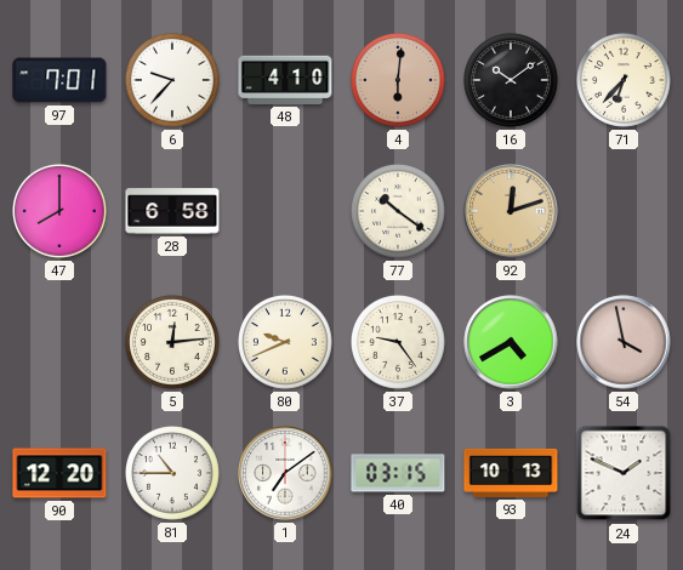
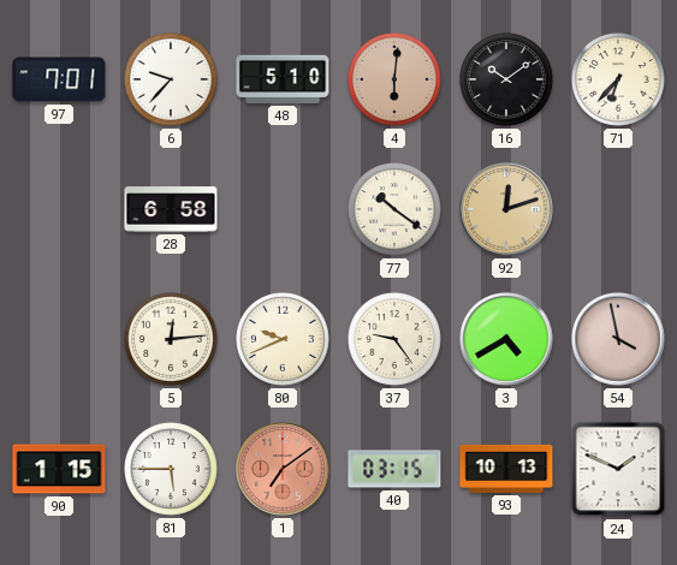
48: 4:10 -> 5:10 (283, 79)
47: 8:00 -> none (61, 212)
90: 12:20 -> 1:15 (59, 469)
81: 10:45 -> 5:45 (172, 470)
1 dial: white -> salmon (283, 469)
